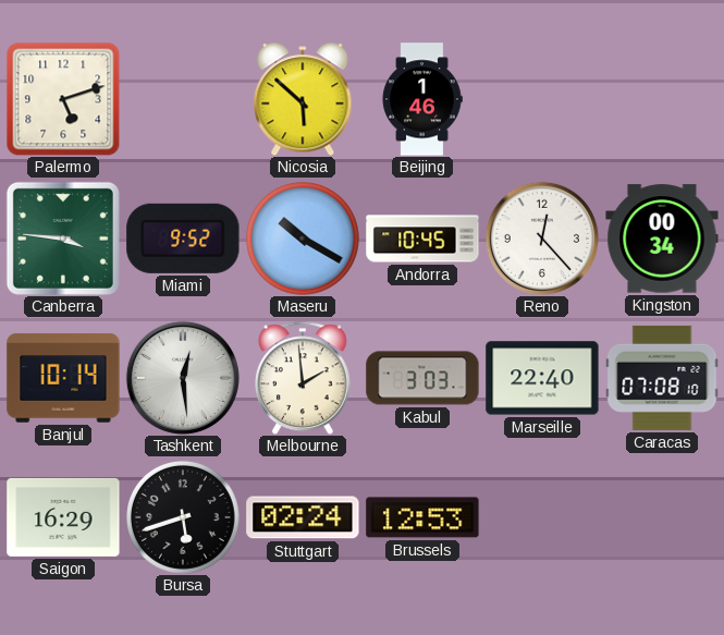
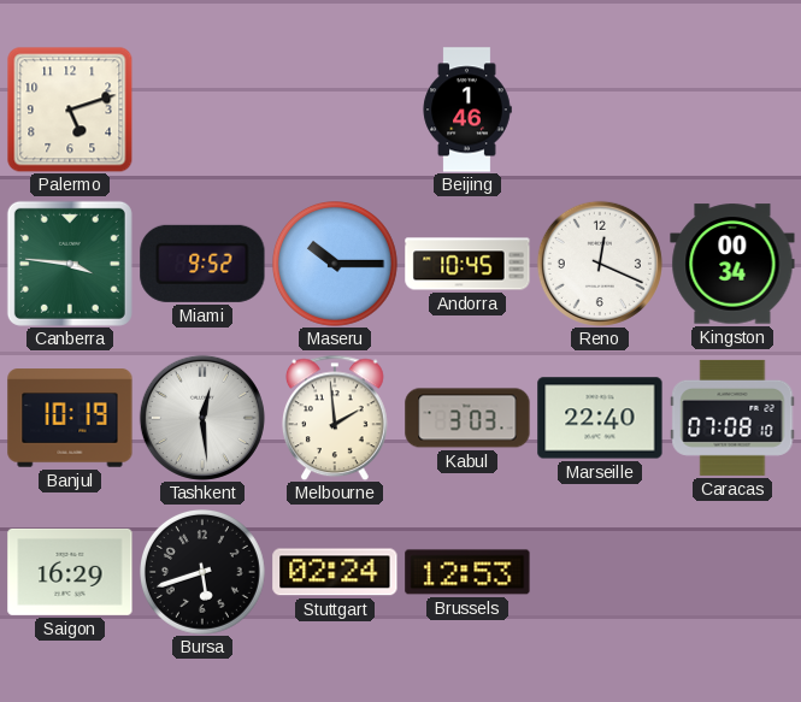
Nicosia: 5:52 -> none (303, 99)
Maseru: 10:20 -> 10:15 (336, 265)
Reno: 12:23 -> 12:19 (600, 264)
Banjul: 10:14 -> 10:19 (70, 418)
